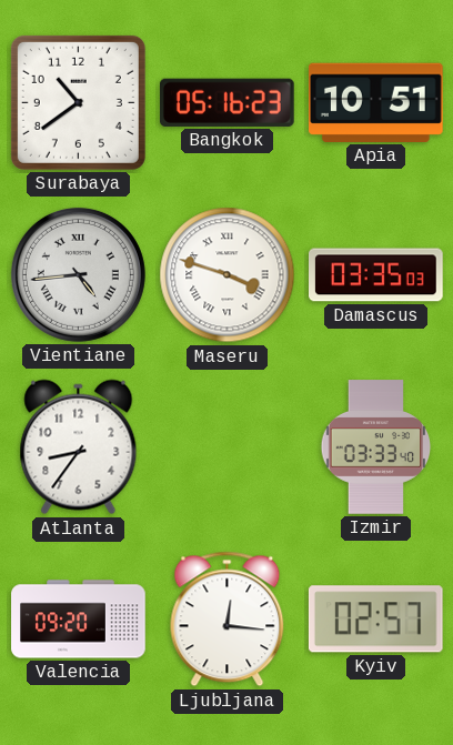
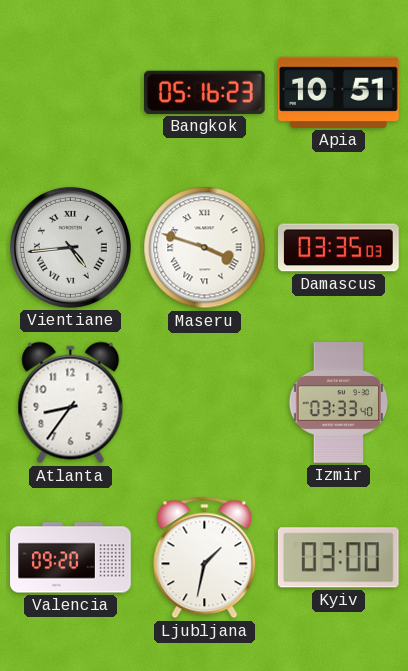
Surabaya: 10:39 -> none (78, 102)
Ljubljana: 12:16 -> 1:32 (205, 558)
Kyiv: 02:57 -> 03:00 (338, 558)
